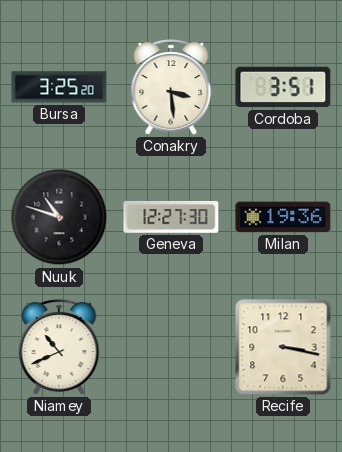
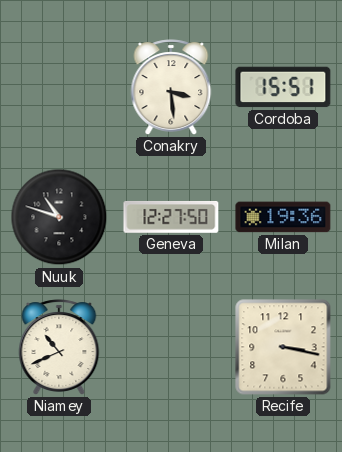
Bursa: 3:25 -> none (59, 87)
Cordoba: 3:51 -> 15:51 (283, 87)
Geneva: 12:27:30 -> 12:27:50 (171, 217)
